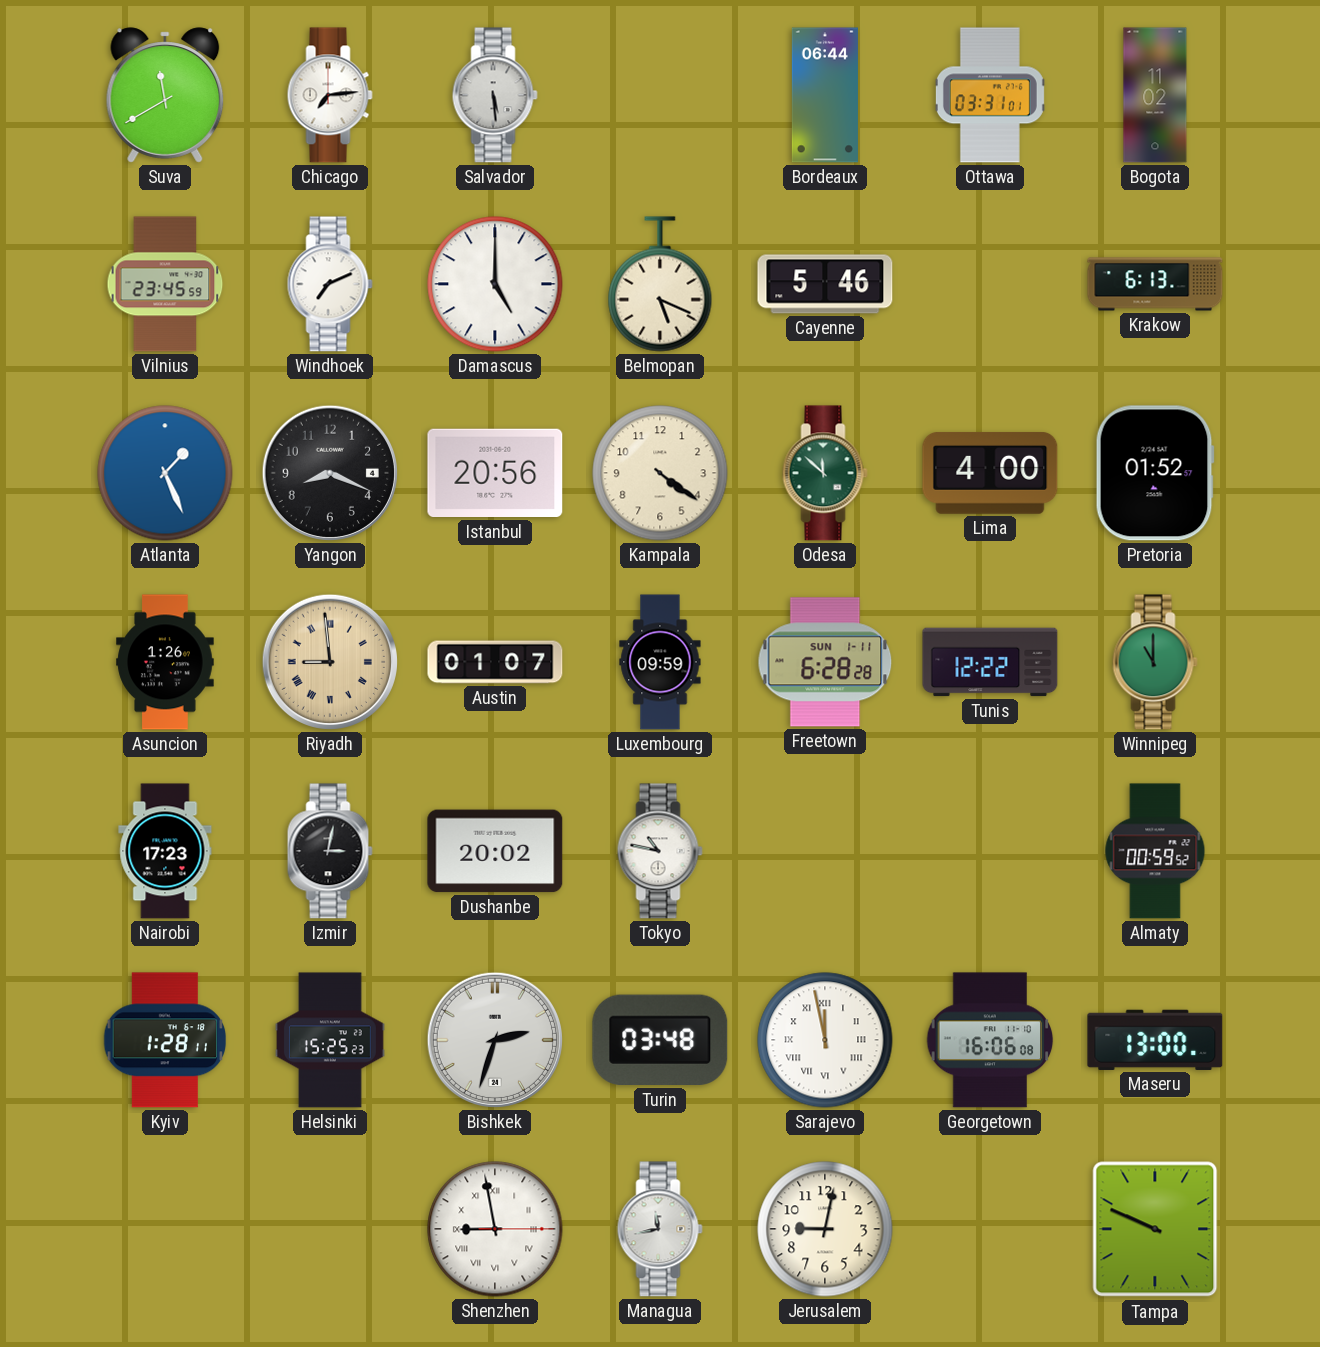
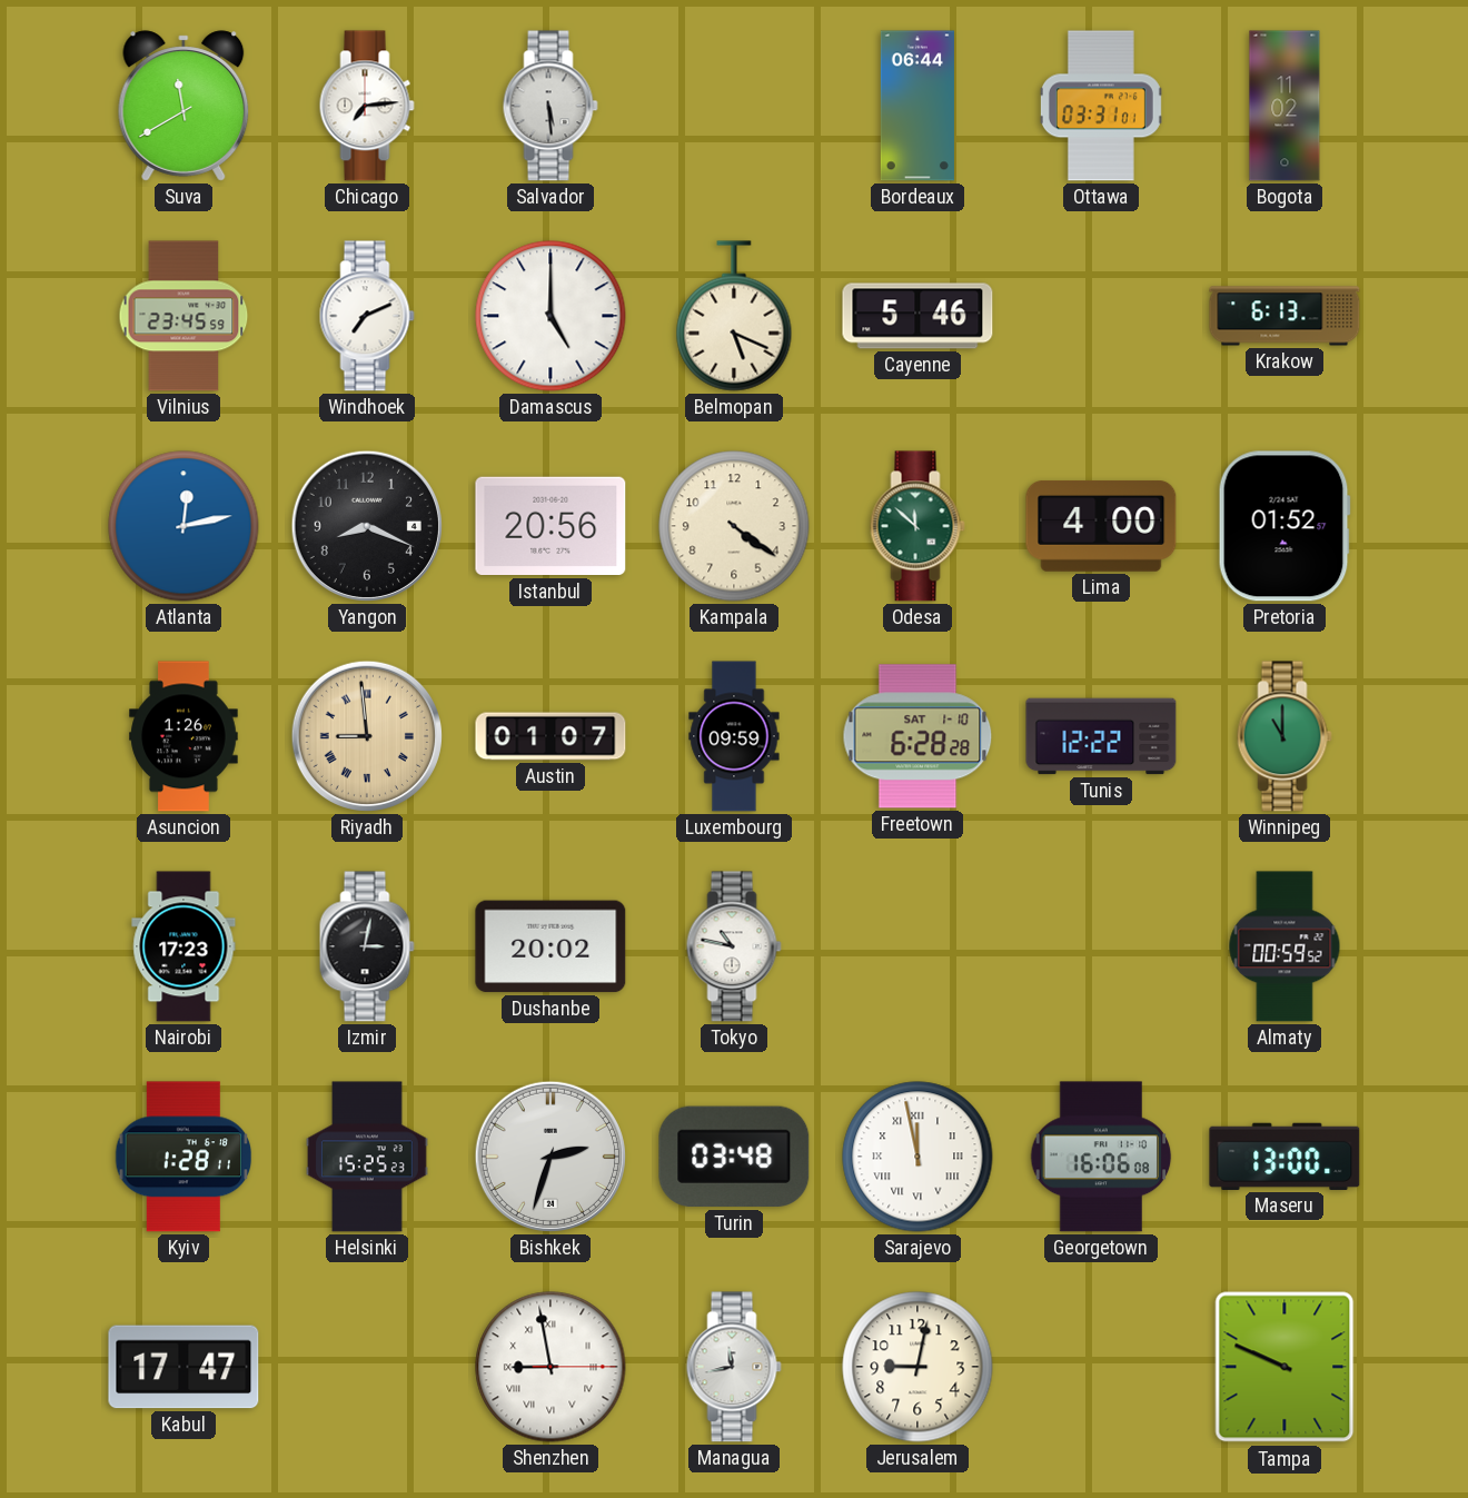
Atlanta: 1:26 -> 12:13 (183, 526)
Freetown date: SUN 1-11 -> SAT 1-10 (917, 736)
Kabul: none -> 17:47 (183, 1367)
